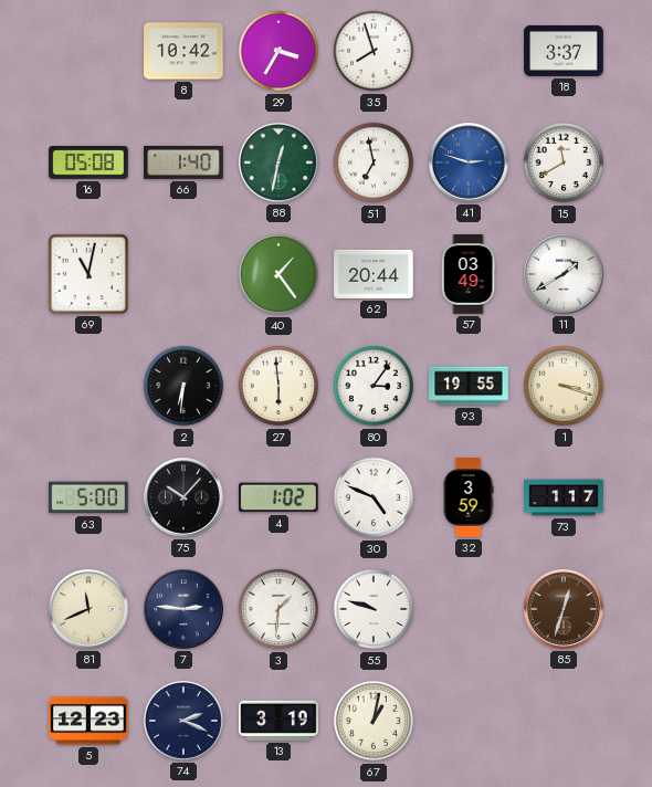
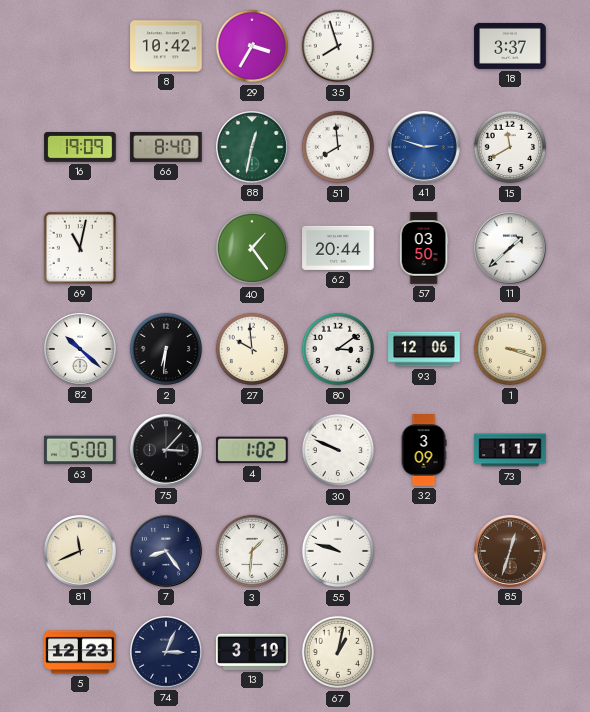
16: 05:08 -> 19:09 (80, 148)
66: 1:40 -> 8:40 (166, 147)
51: 6:58 -> 7:59 (338, 147)
57: 03:49 -> 03:50 (424, 248)
11: 1:40 -> 1:38 (511, 249)
82: none -> 10:22 (81, 350)
27: 5:59 -> 9:59 (252, 349)
80: 3:06 -> 3:09 (338, 349)
93: 19:55 -> 12:06 (424, 349)
75: 10:07 -> 3:07 (167, 451)
30: 4:49 -> 9:49 (338, 450)
32: 3:59 -> 3:09 (424, 450)
7: 2:46 -> 8:24 (167, 552)
74: 2:19 -> 3:04 (167, 653)
